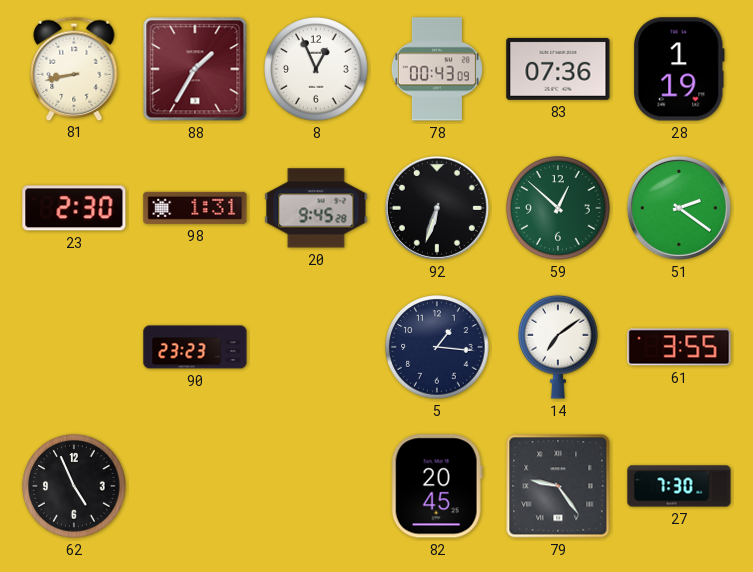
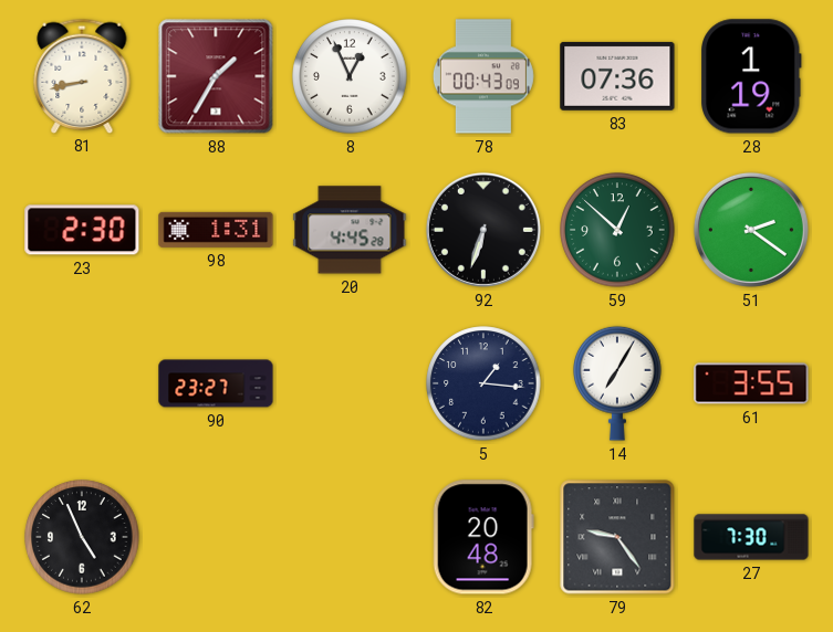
20: 9:45 -> 4:45 (350, 230)
90: 23:23 -> 23:27 (216, 383)
14: 7:09 -> 7:05 (617, 383)
82: 20:45 -> 20:48 (483, 537)
